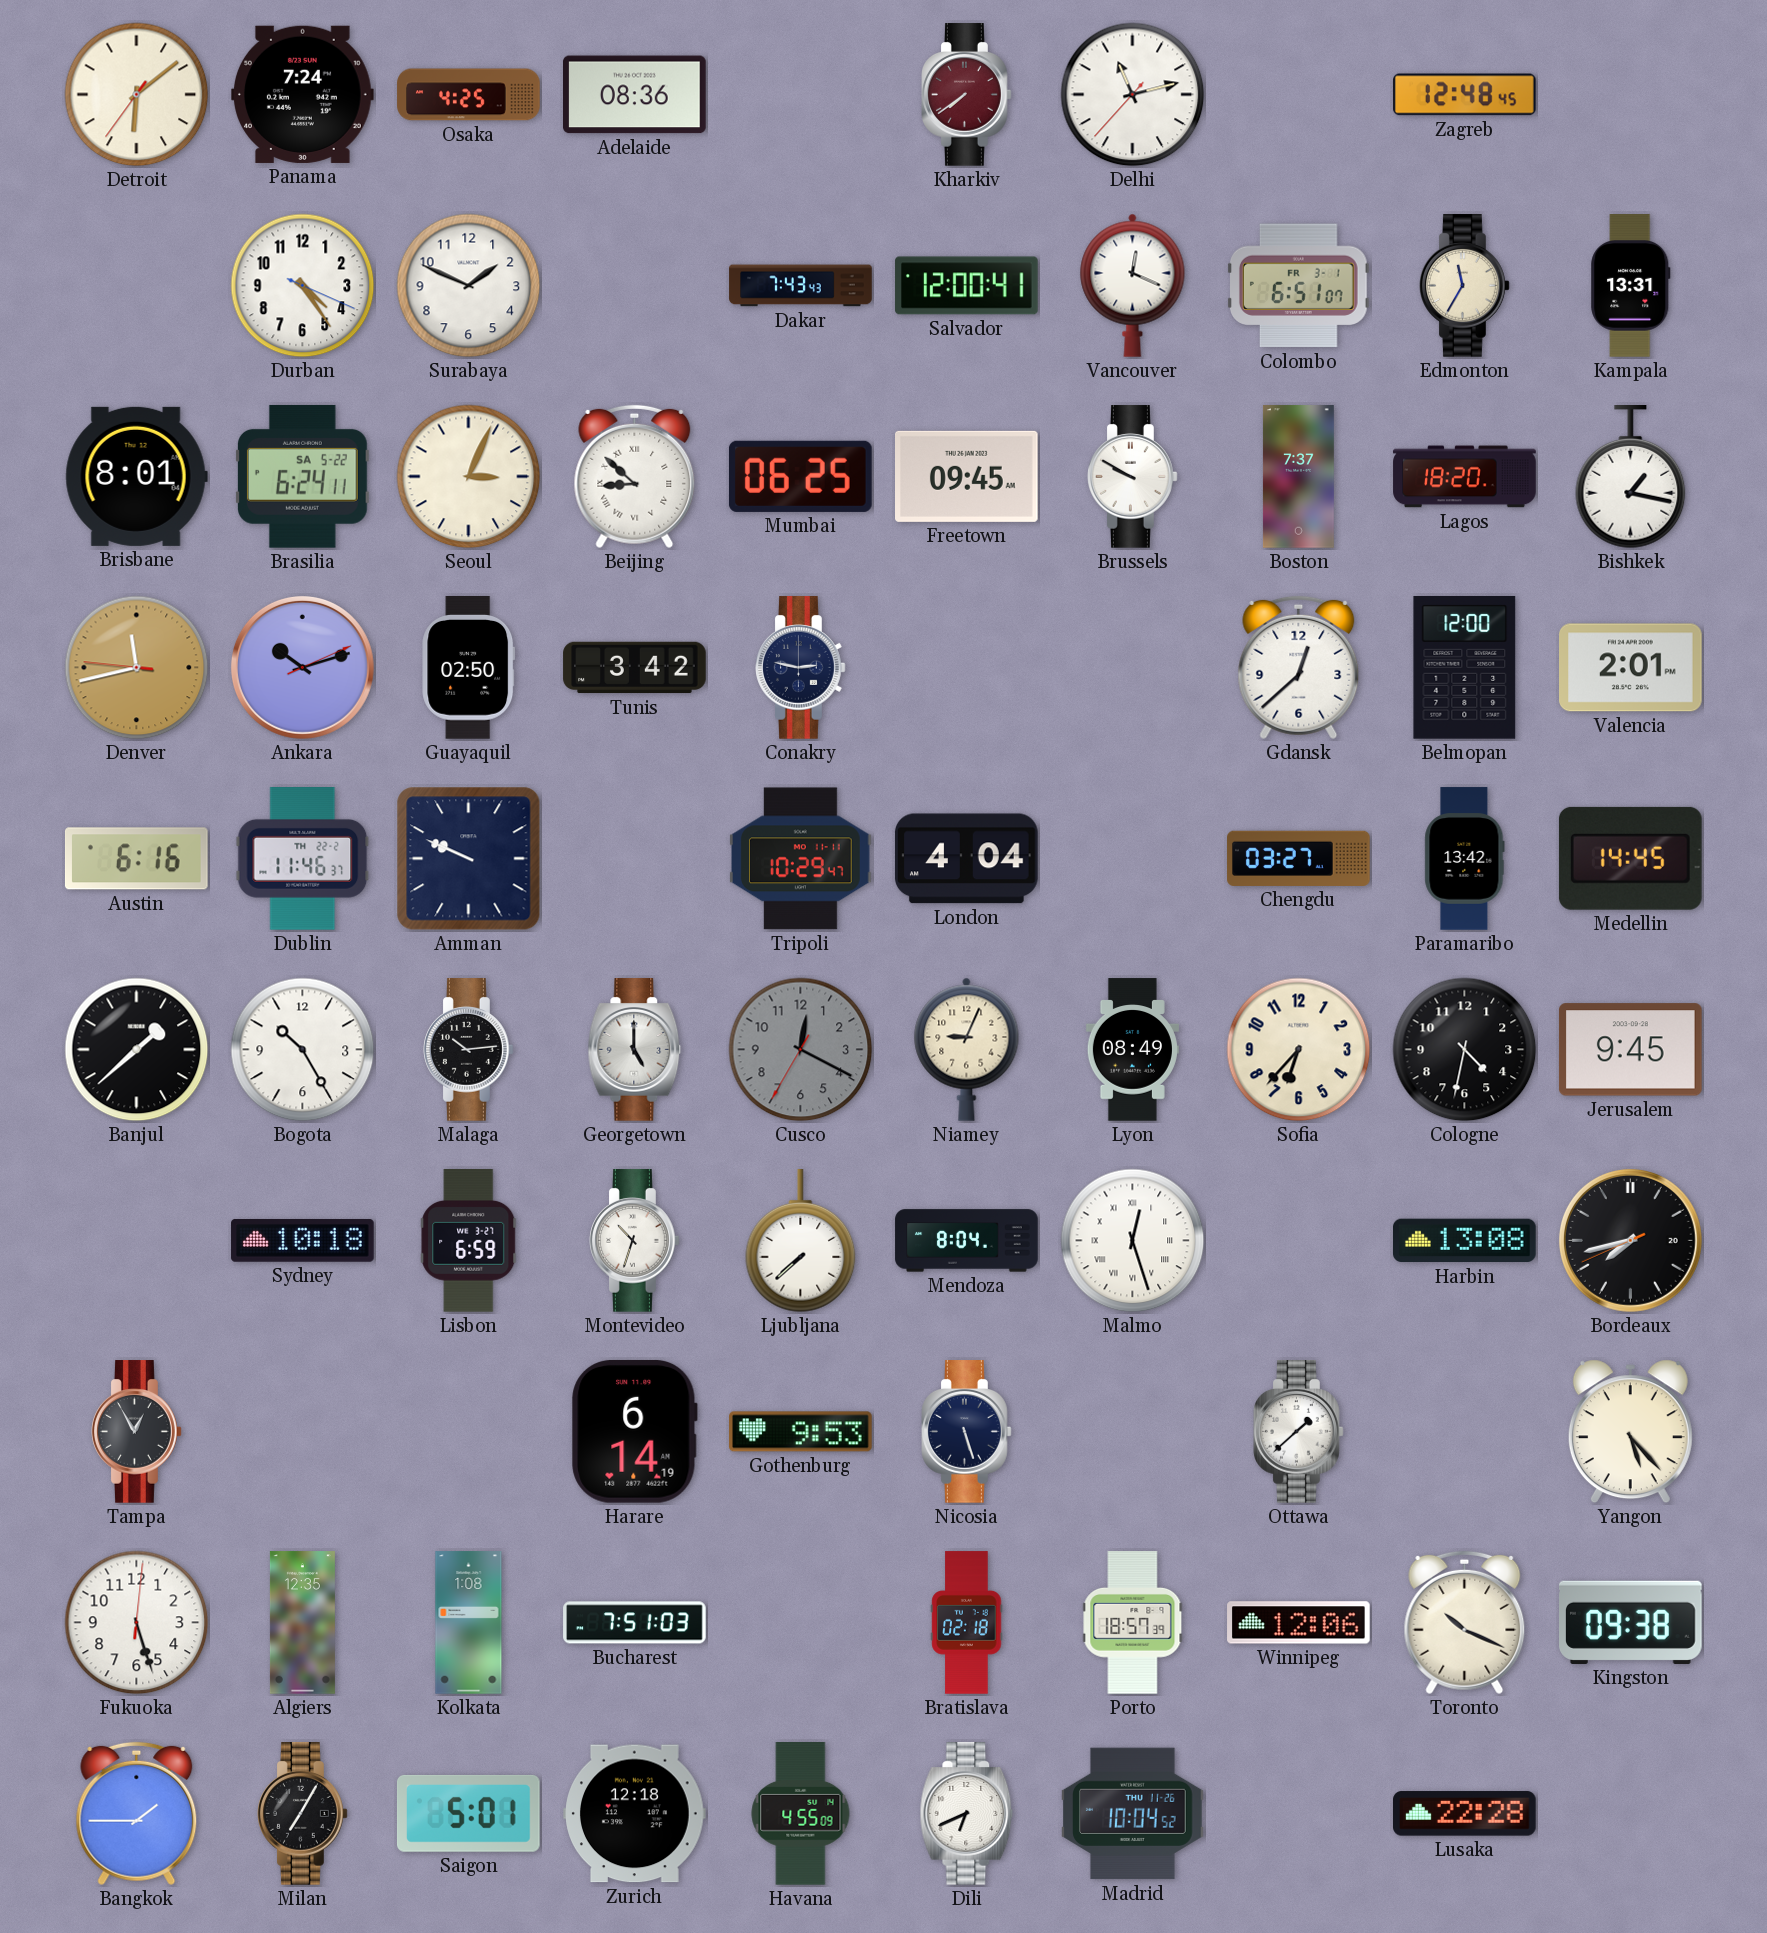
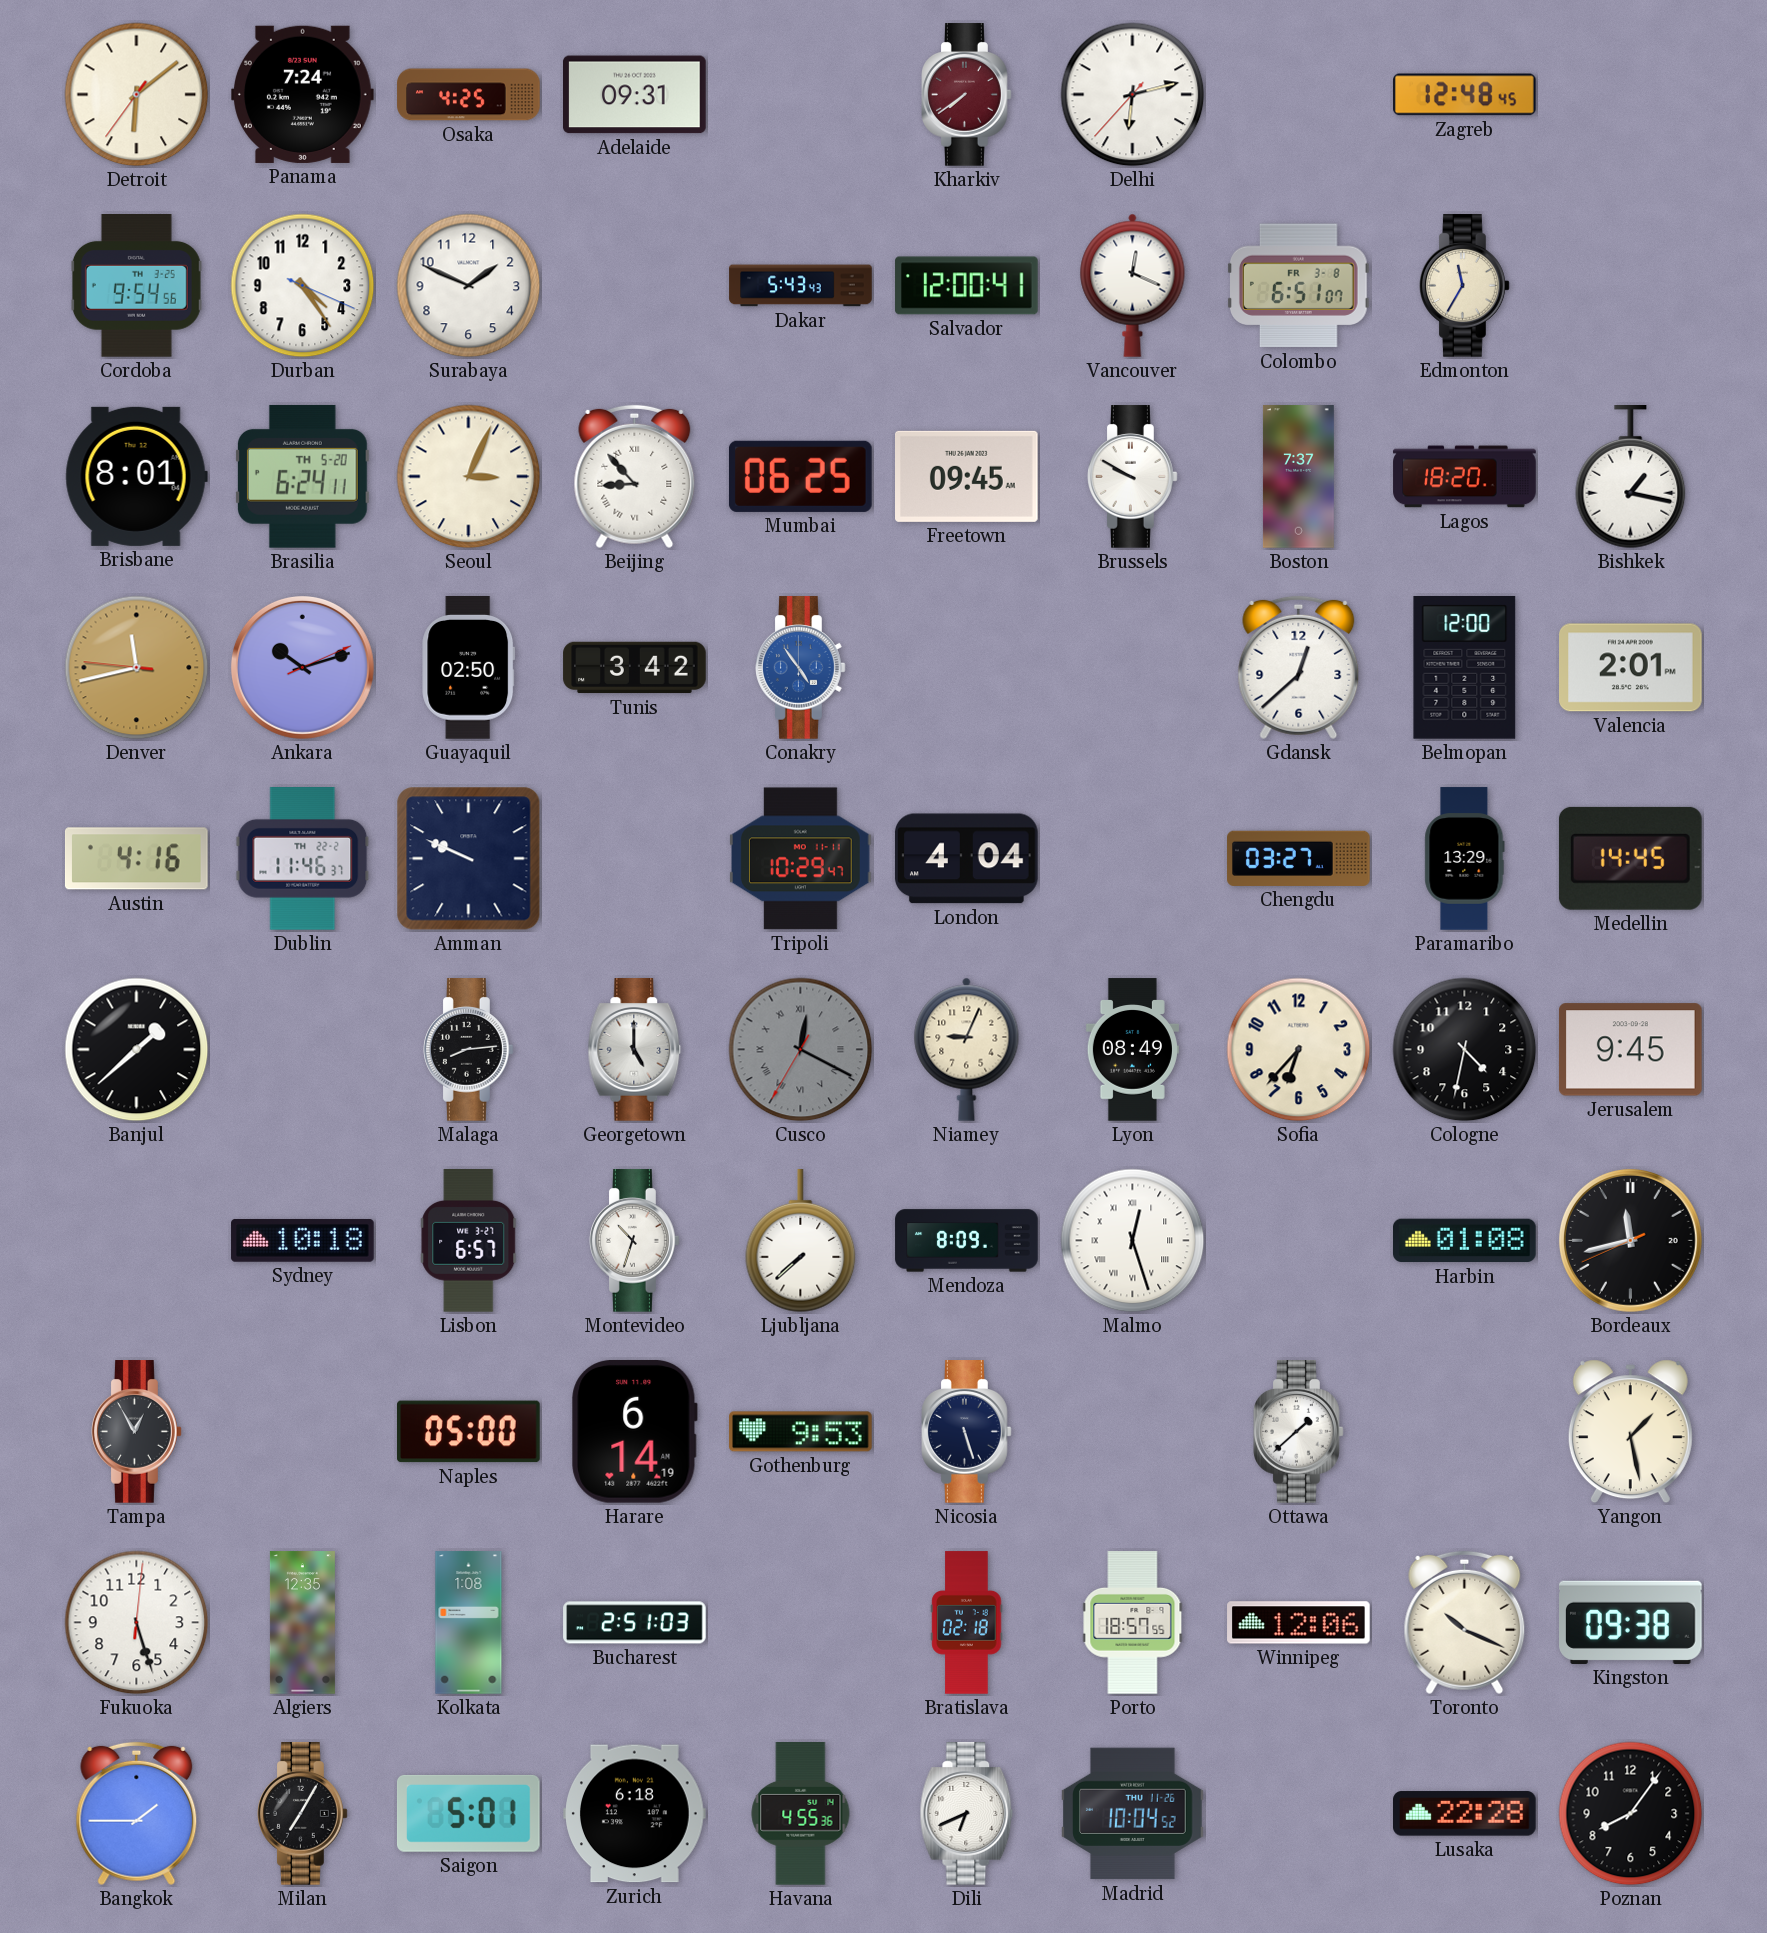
Adelaide: 08:36 -> 09:31 (635, 95)
Delhi: 11:12 -> 6:12 (1133, 95)
Cordoba: none -> 9:54 (136, 286)
Dakar: 7:43 -> 5:43 (801, 286)
Colombo date: FR 3-1 -> FR 3-8 (1298, 286)
Kampala: 13:31 -> none (1631, 286)
Brasilia date: SA 5-22 -> TH 5-20 (302, 477)
Beijing: 8:52 -> 8:53 (635, 477)
Conakry: 2:47 -> 4:54 (801, 668)
Conakry dial: navy -> blue (801, 668)
Austin: 6:16 -> 4:16 (136, 859)
Paramaribo: 13:42 -> 13:29 (1465, 859)
Bogota: 10:25 -> none (303, 1050)
Malaga: 10:14 -> 8:14 (469, 1050)
Cusco numerals: Arabic -> Roman (801, 1050)
Lisbon: 6:59 -> 6:57 (469, 1241)
Mendoza: 8:04 -> 8:09 (967, 1241)
Harbin: 13:08 -> 01:08 (1465, 1241)
Bordeaux: 7:42 -> 11:42 (1630, 1240)
Naples: none -> 05:00 (469, 1432)
Yangon: 5:23 -> 1:28 (1630, 1432)
Bucharest: 7:51 -> 2:51 (635, 1623)
Porto: 18:57:39 -> 18:57:55 (1133, 1623)
Zurich: 12:18 -> 6:18 (635, 1814)
Havana: 4:55:09 -> 4:55:36 (801, 1814)
Poznan: none -> 8:06 (1631, 1814)
